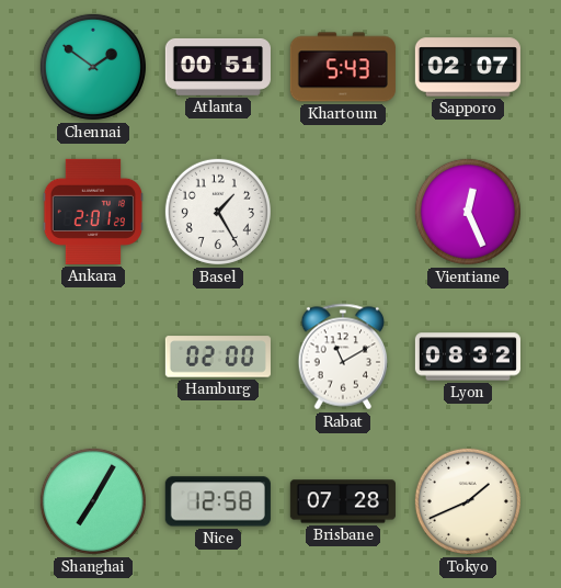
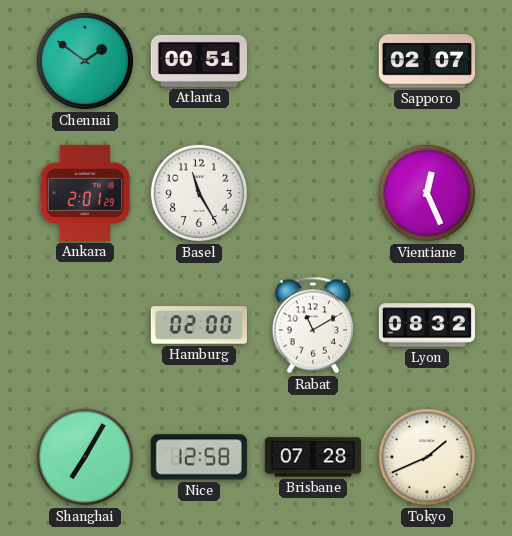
Khartoum: 5:43 -> none (343, 67)
Basel: 1:25 -> 11:25 (199, 193)
